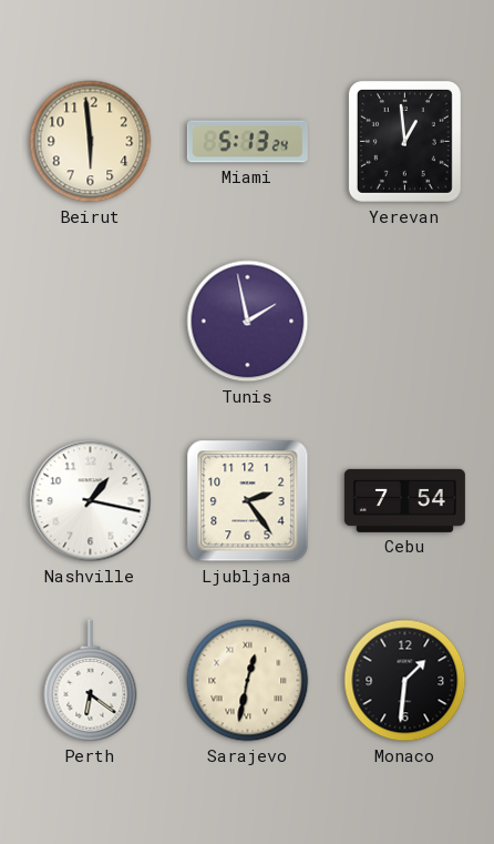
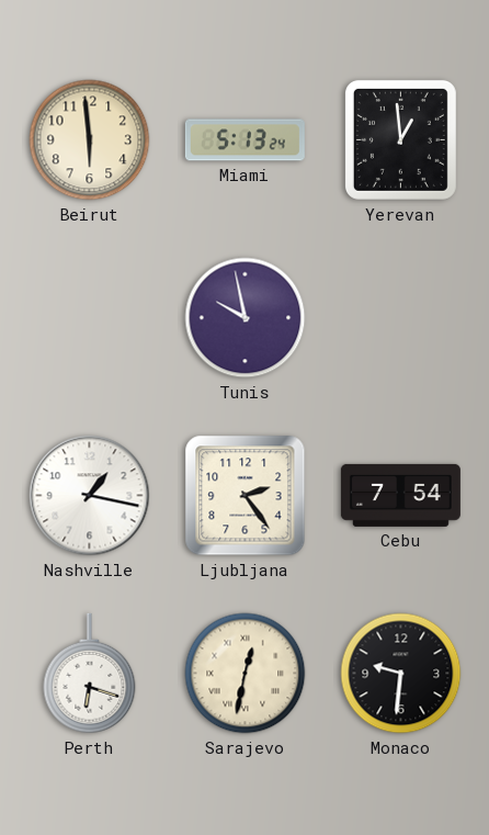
Tunis: 1:58 -> 9:58 (246, 318)
Perth: 6:21 -> 6:18 (90, 674)
Monaco: 1:31 -> 9:31 (401, 674)
